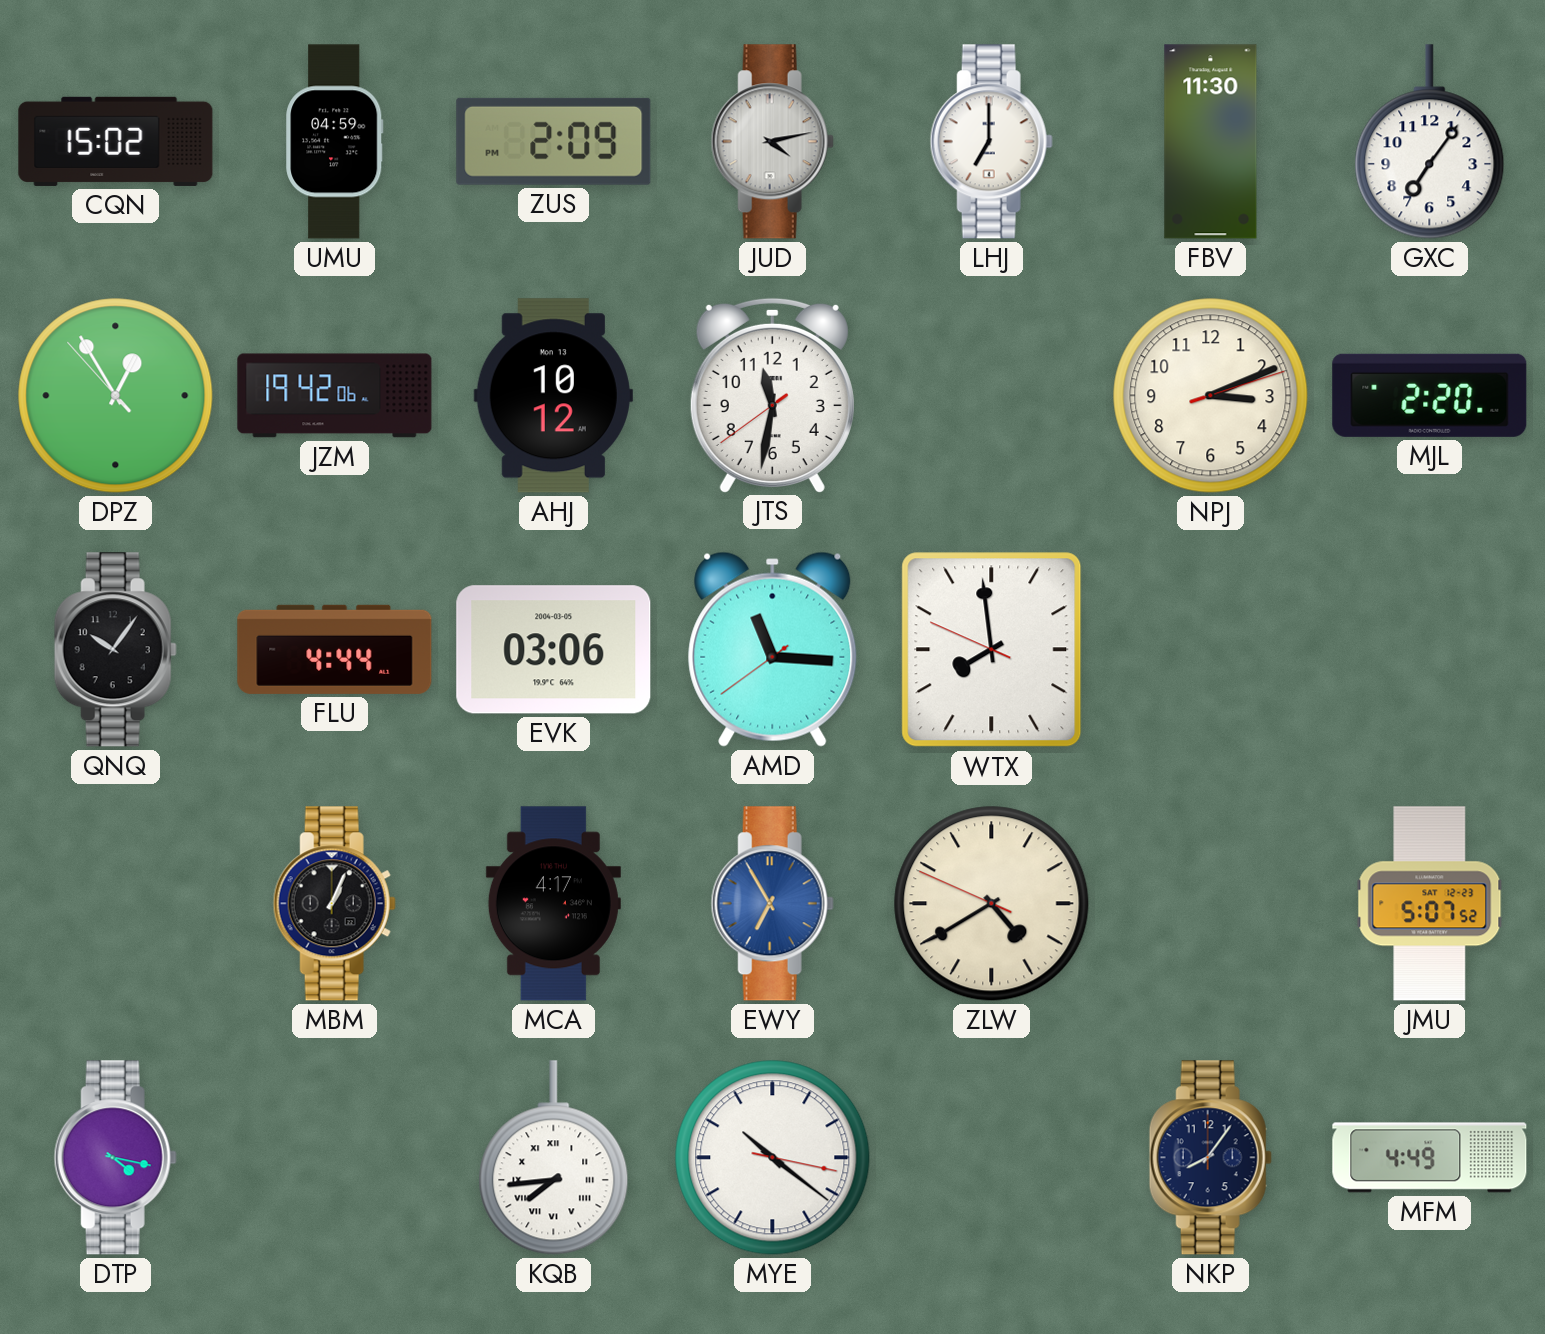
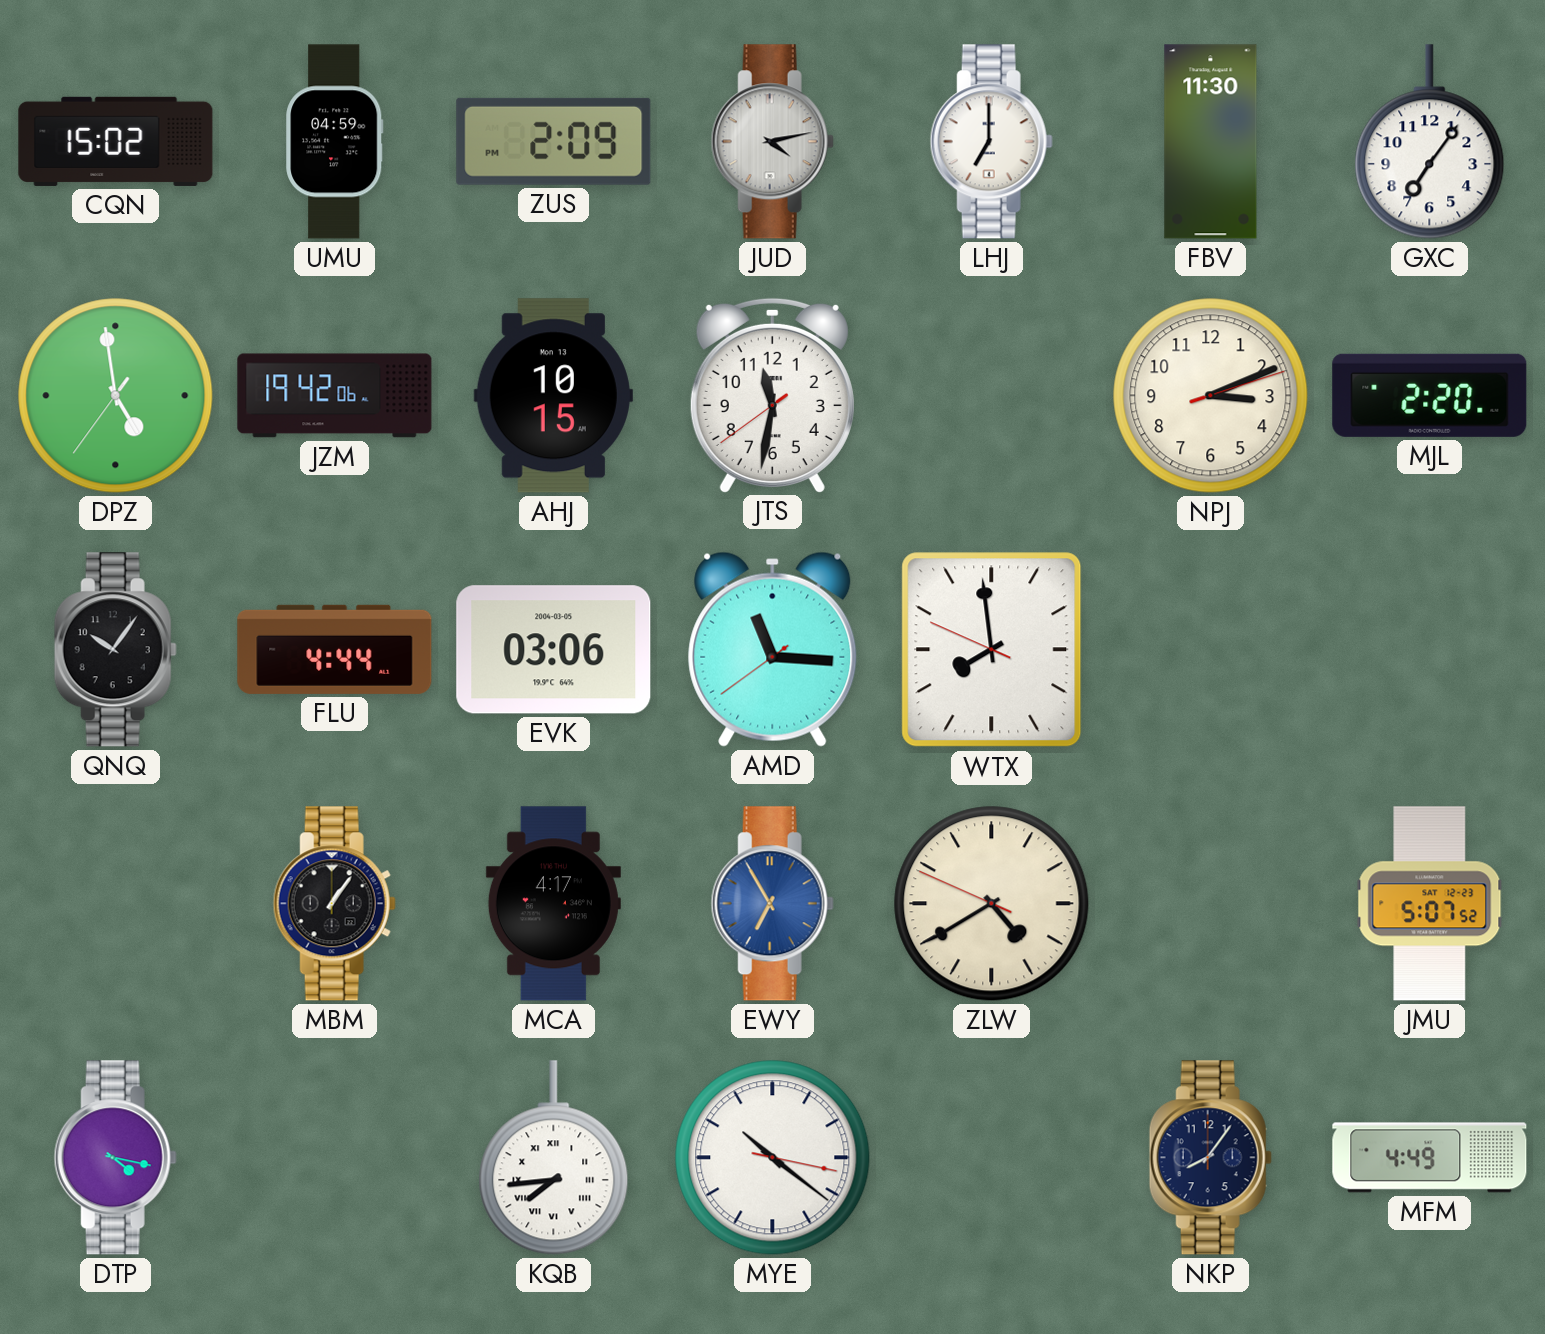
DPZ: 12:54 -> 4:58 (116, 396)
AHJ: 10:12 -> 10:15 (553, 396)
MBM: 1:04 -> 1:06 (334, 904)
